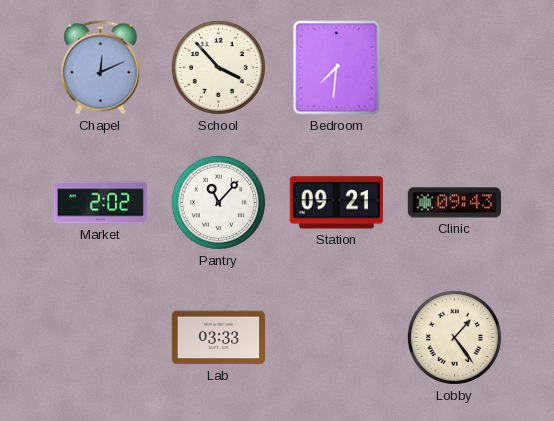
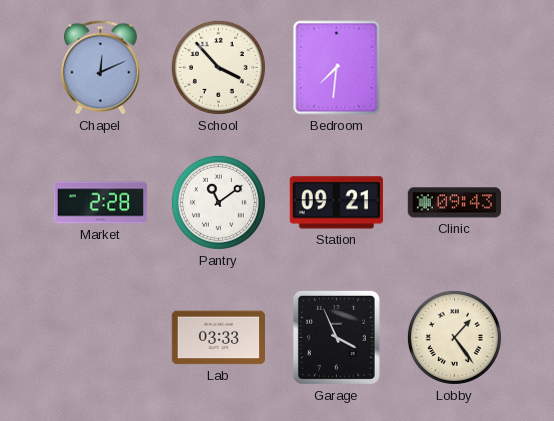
Market: 2:02 -> 2:28 (101, 203)
Pantry: 11:07 -> 11:09 (218, 202)
Garage: none -> 3:56 (336, 337)
